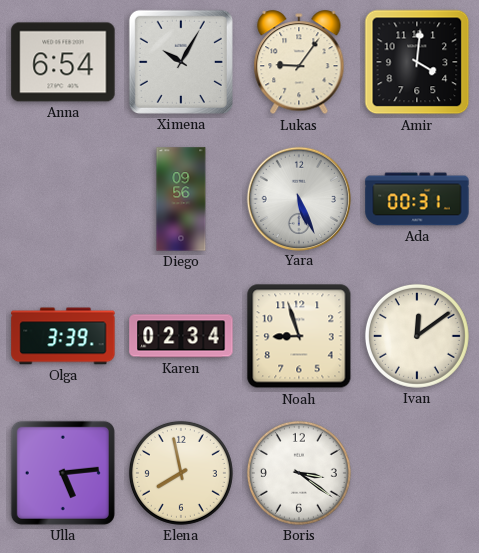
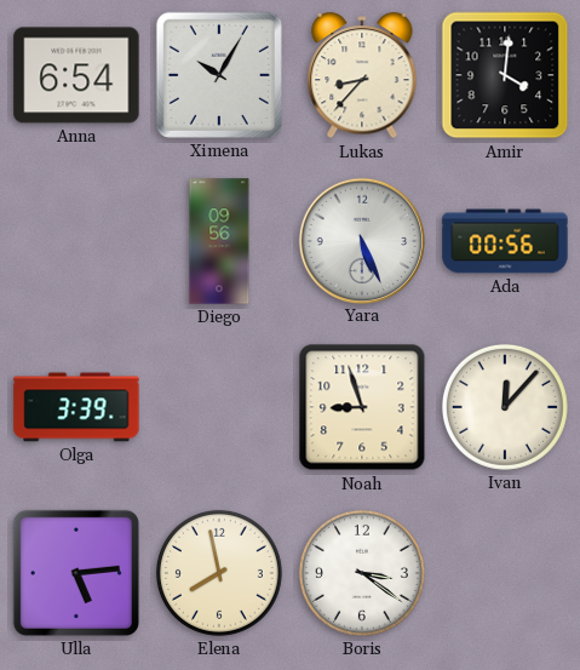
Lukas: 9:06 -> 8:37 (362, 76)
Ada: 00:31 -> 00:56 (505, 241)
Karen: 02:34 -> none (181, 336)
Ivan: 12:09 -> 12:07 (505, 407)
